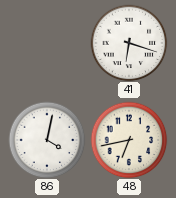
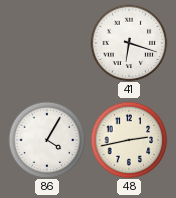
86: 4:02 -> 4:05 (47, 140)
48: 6:43 -> 2:43 (129, 140)
